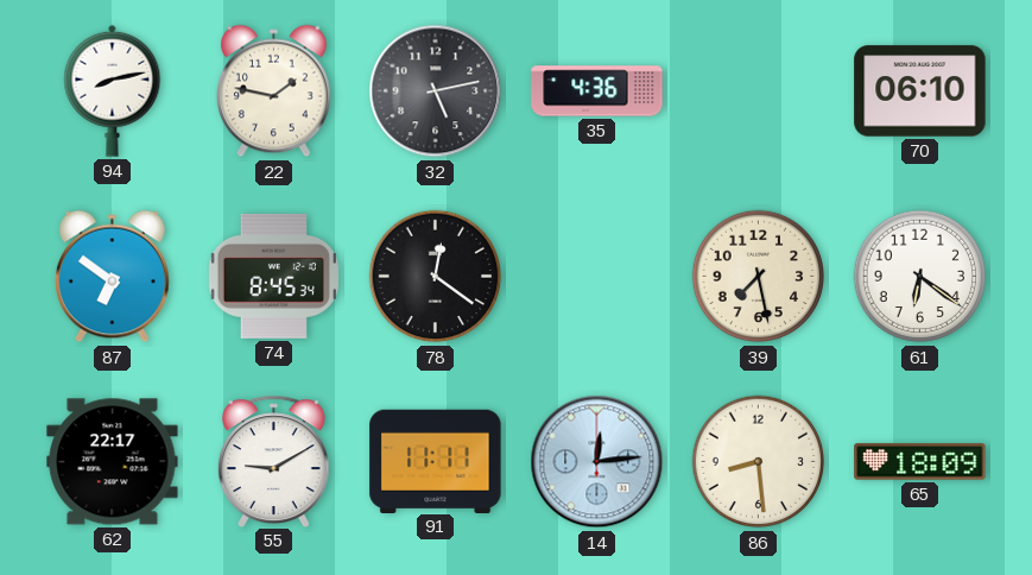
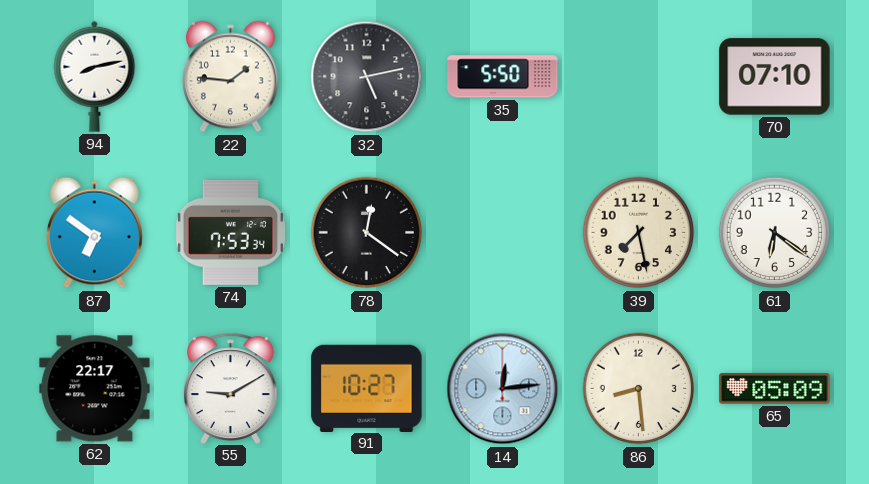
22: 1:47 -> 1:46 (230, 77)
35: 4:36 -> 5:50 (503, 77)
70: 06:10 -> 07:10 (775, 77)
74: 8:45 -> 7:53 (230, 232)
91: 11:11 -> 10:27 (367, 388)
65: 18:09 -> 05:09 (775, 389)
